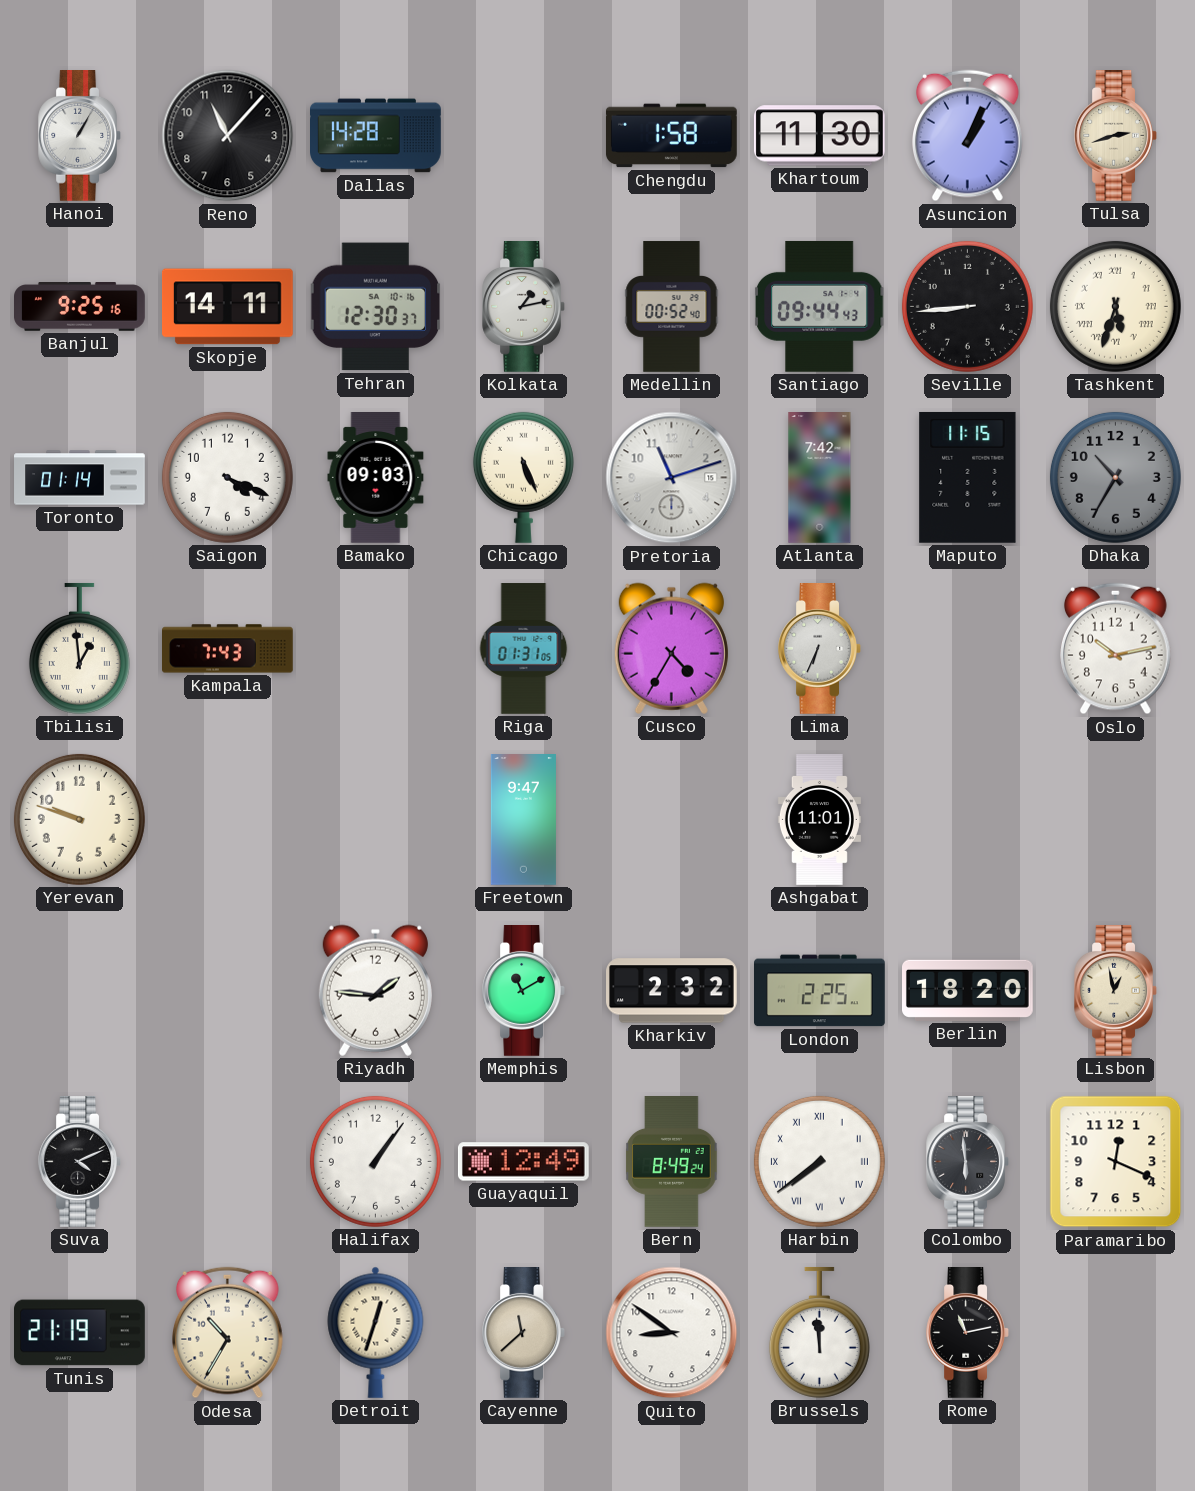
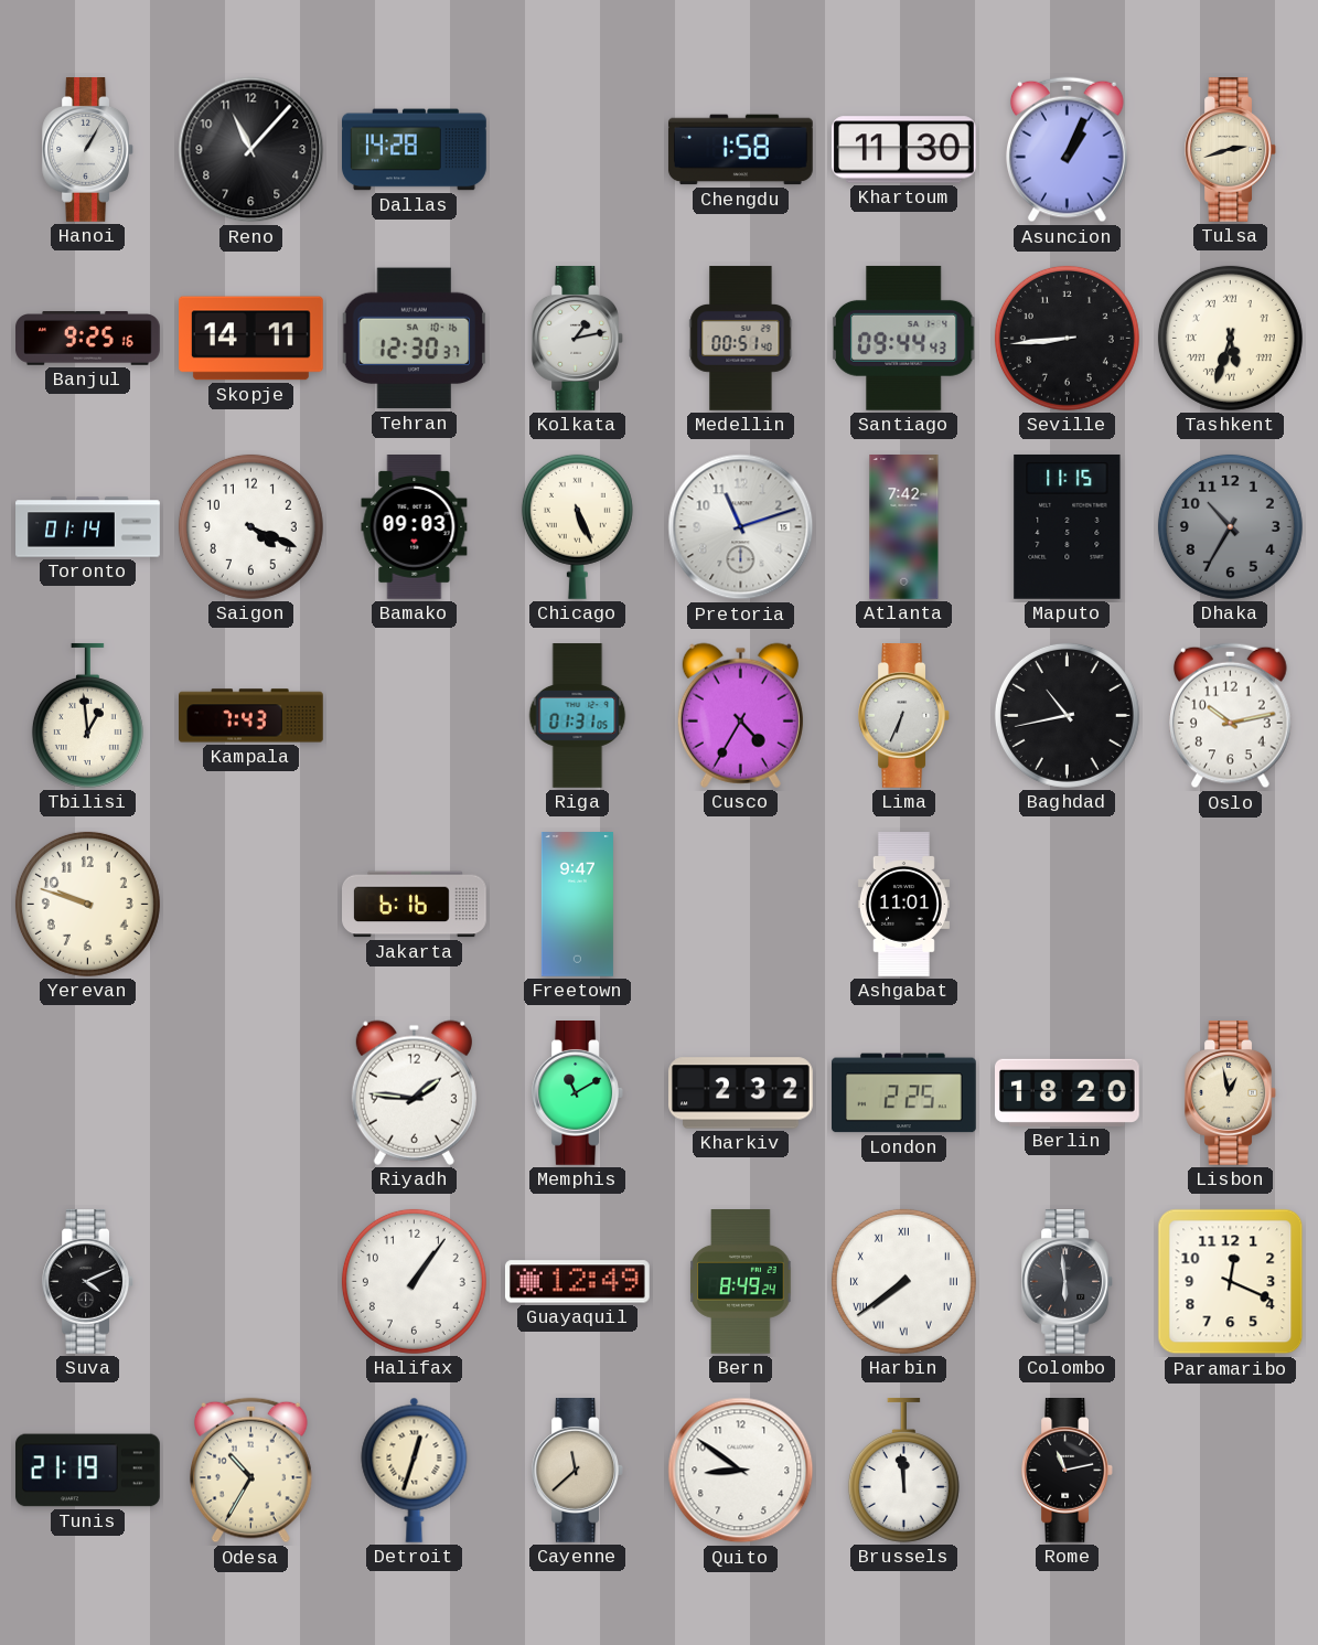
Medellin: 00:52 -> 00:51 (741, 339)
Baghdad: none -> 10:43 (1067, 715)
Jakarta: none -> 6:16 (415, 905)
